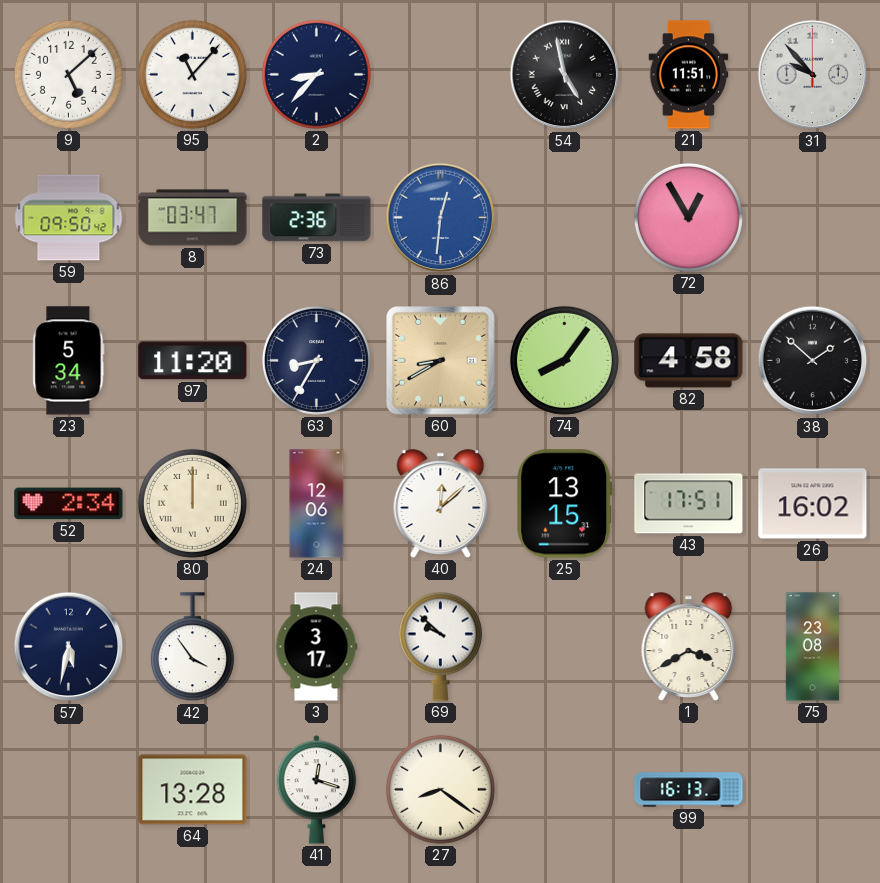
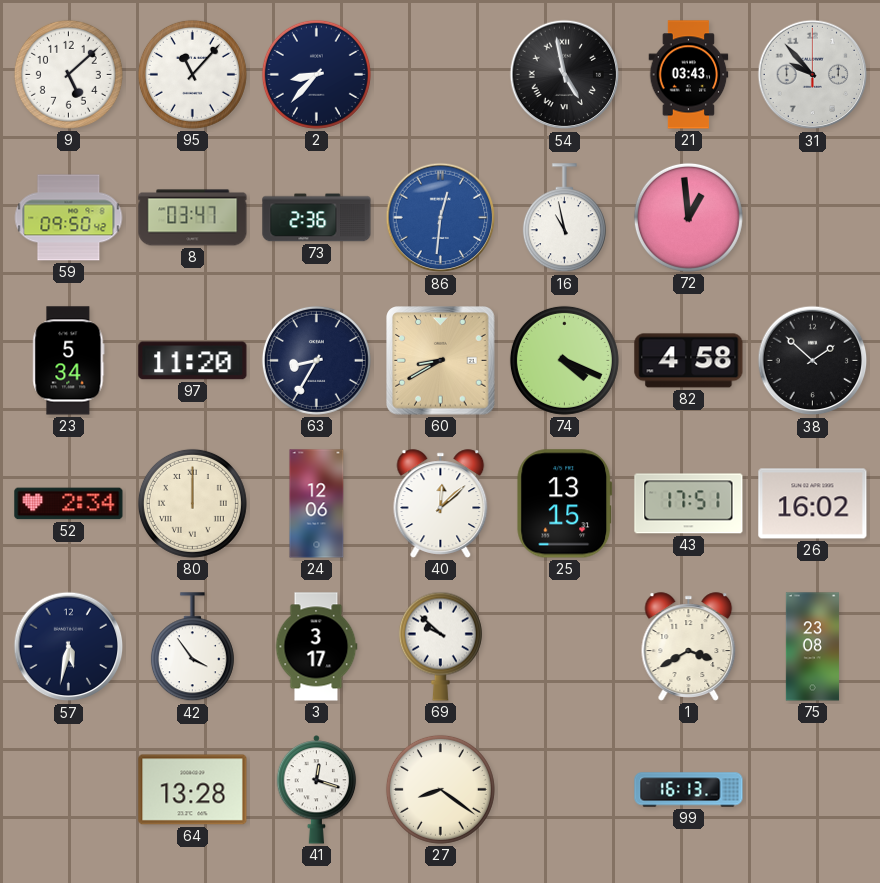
21: 11:51 -> 03:43 (689, 75)
16: none -> 10:58 (564, 218)
72: 12:55 -> 12:59 (688, 217)
74: 8:06 -> 4:19 (564, 360)
